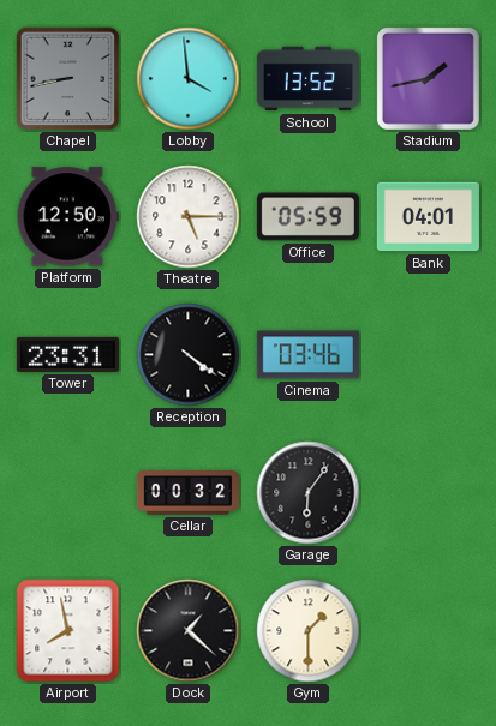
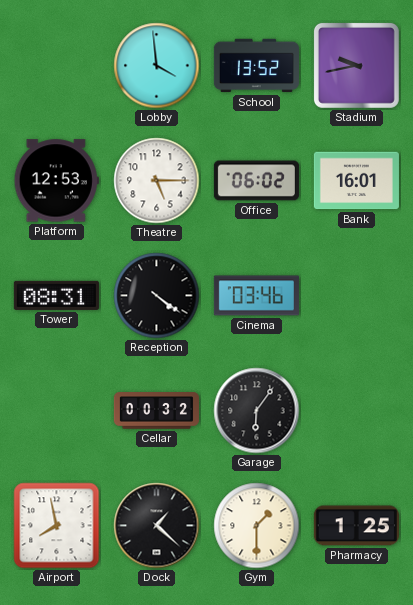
Chapel: 8:43 -> none (68, 79)
Stadium: 1:43 -> 9:43 (356, 65)
Platform: 12:50 -> 12:53 (56, 181)
Office: 05:59 -> 06:02 (256, 181)
Bank: 04:01 -> 16:01 (356, 181)
Tower: 23:31 -> 08:31 (56, 295)
Pharmacy: none -> 1:25 (356, 526)
